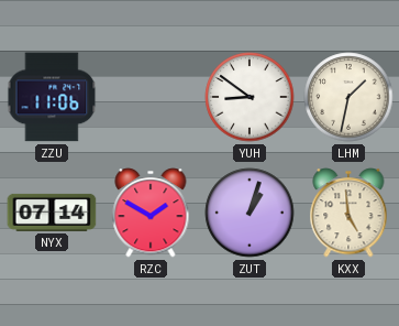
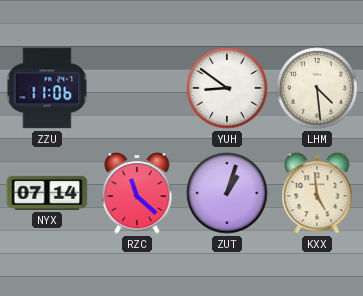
LHM: 1:32 -> 4:29 (317, 88)
RZC: 1:50 -> 11:22 (137, 193)
